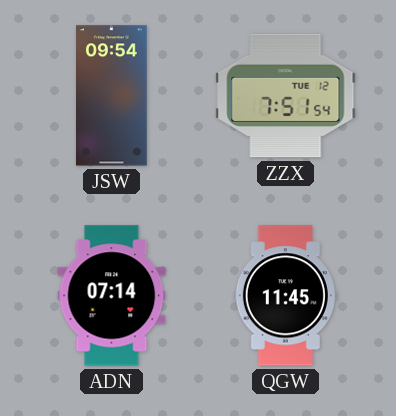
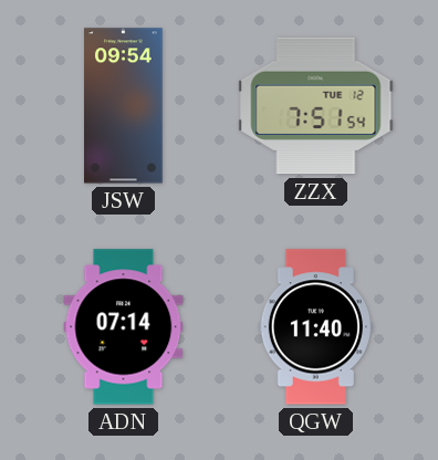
QGW: 11:45 -> 11:40 (315, 327)
